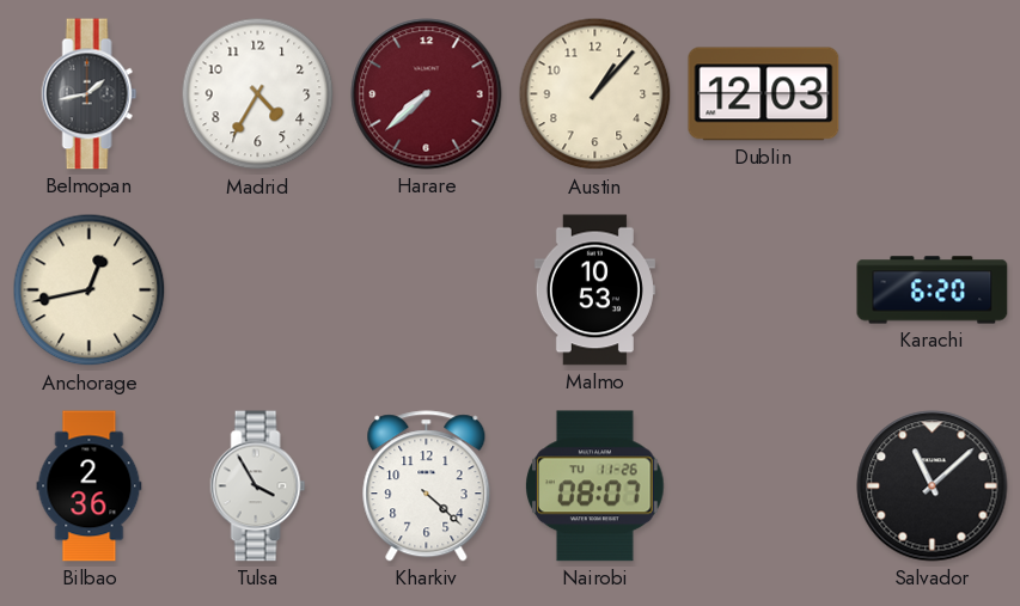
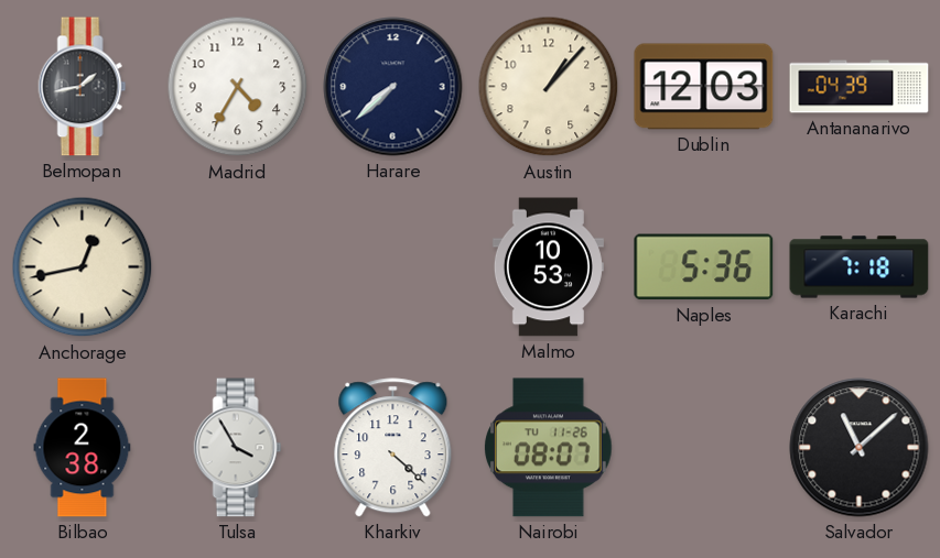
Harare dial: burgundy -> navy (393, 87)
Antananarivo: none -> 04:39 (860, 87)
Naples: none -> 5:36 (704, 267)
Karachi: 6:20 -> 7:18 (860, 267)
Bilbao: 2:36 -> 2:38 (83, 448)
